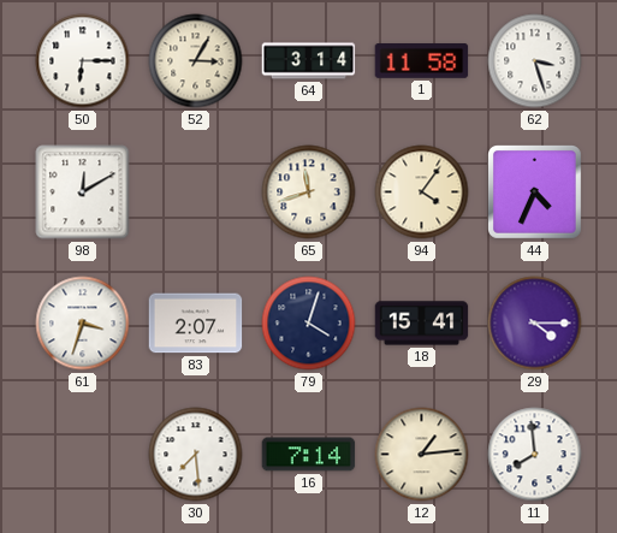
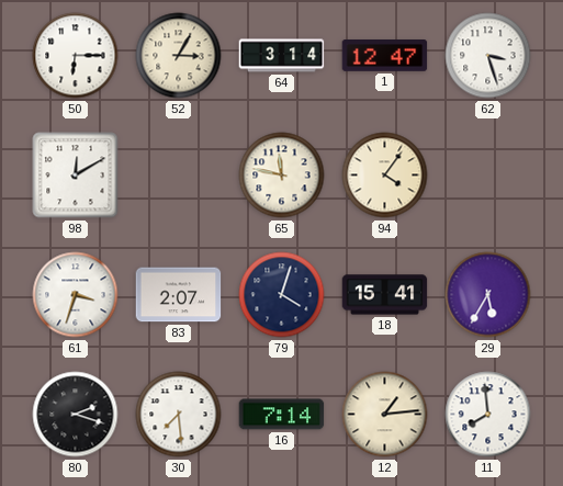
1: 11:58 -> 12:47 (385, 56)
65: 11:42 -> 11:47 (282, 176)
44: 4:34 -> none (535, 193)
29: 4:15 -> 5:35 (488, 295)
80: none -> 2:18 (76, 415)
